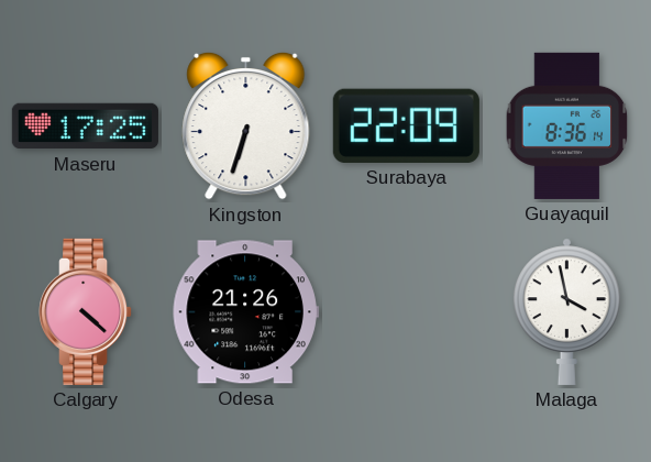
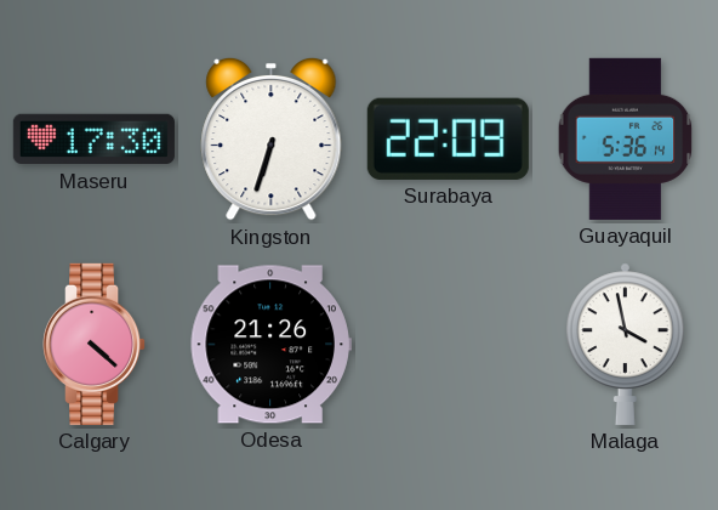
Maseru: 17:25 -> 17:30 (93, 140)
Guayaquil: 8:36 -> 5:36 (626, 138)
